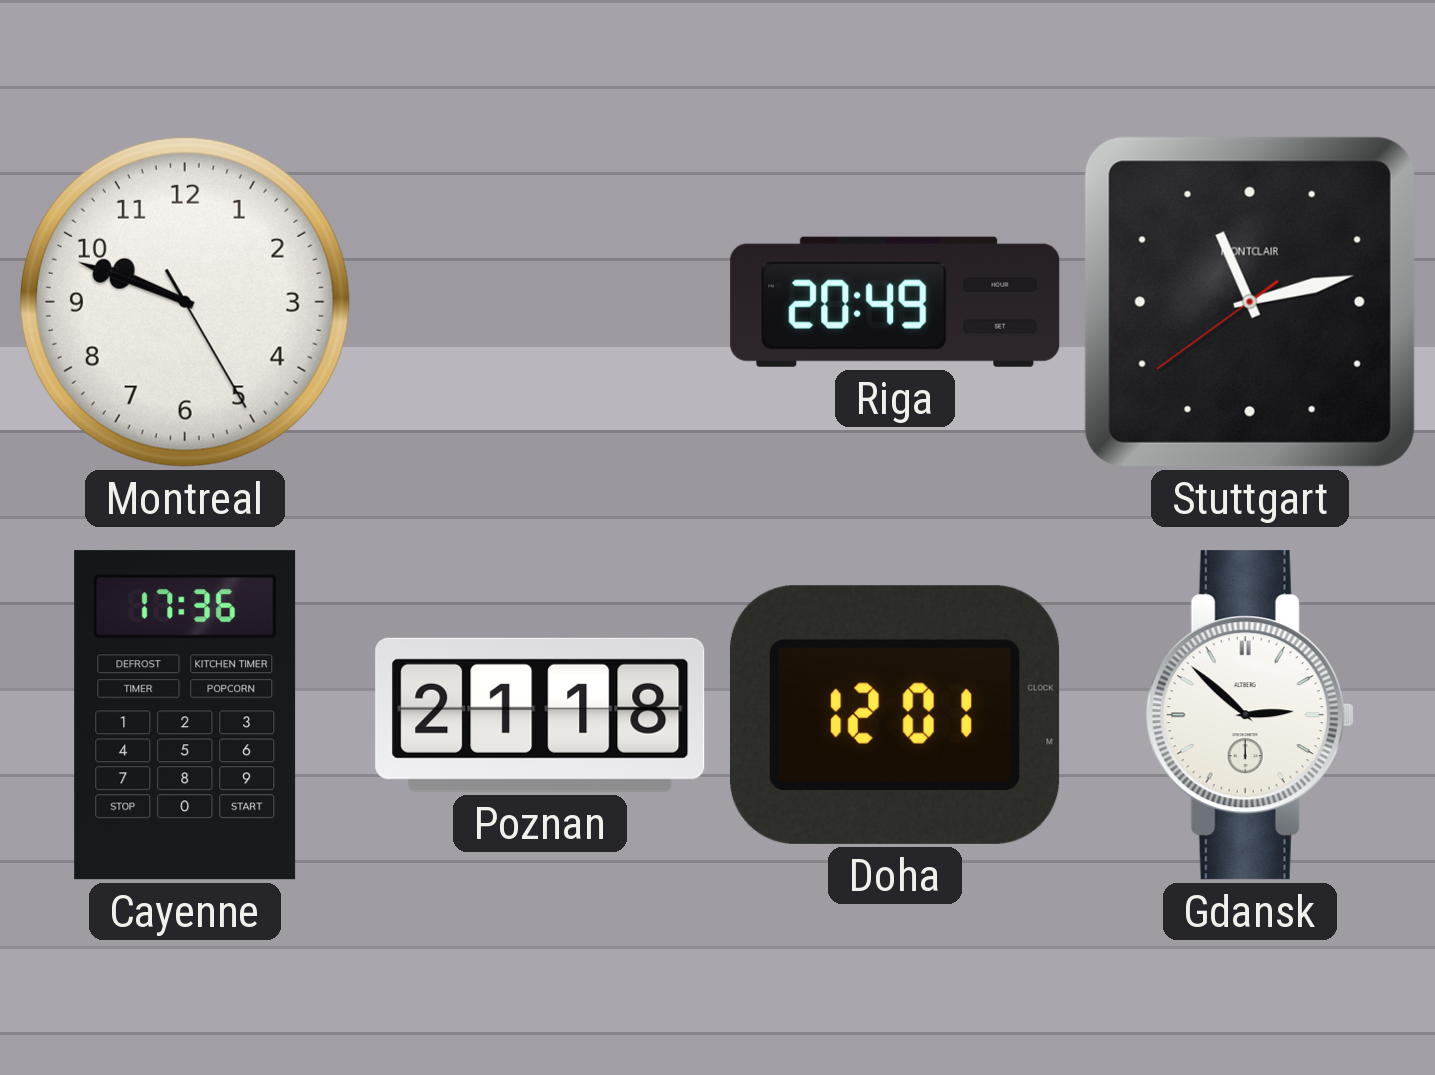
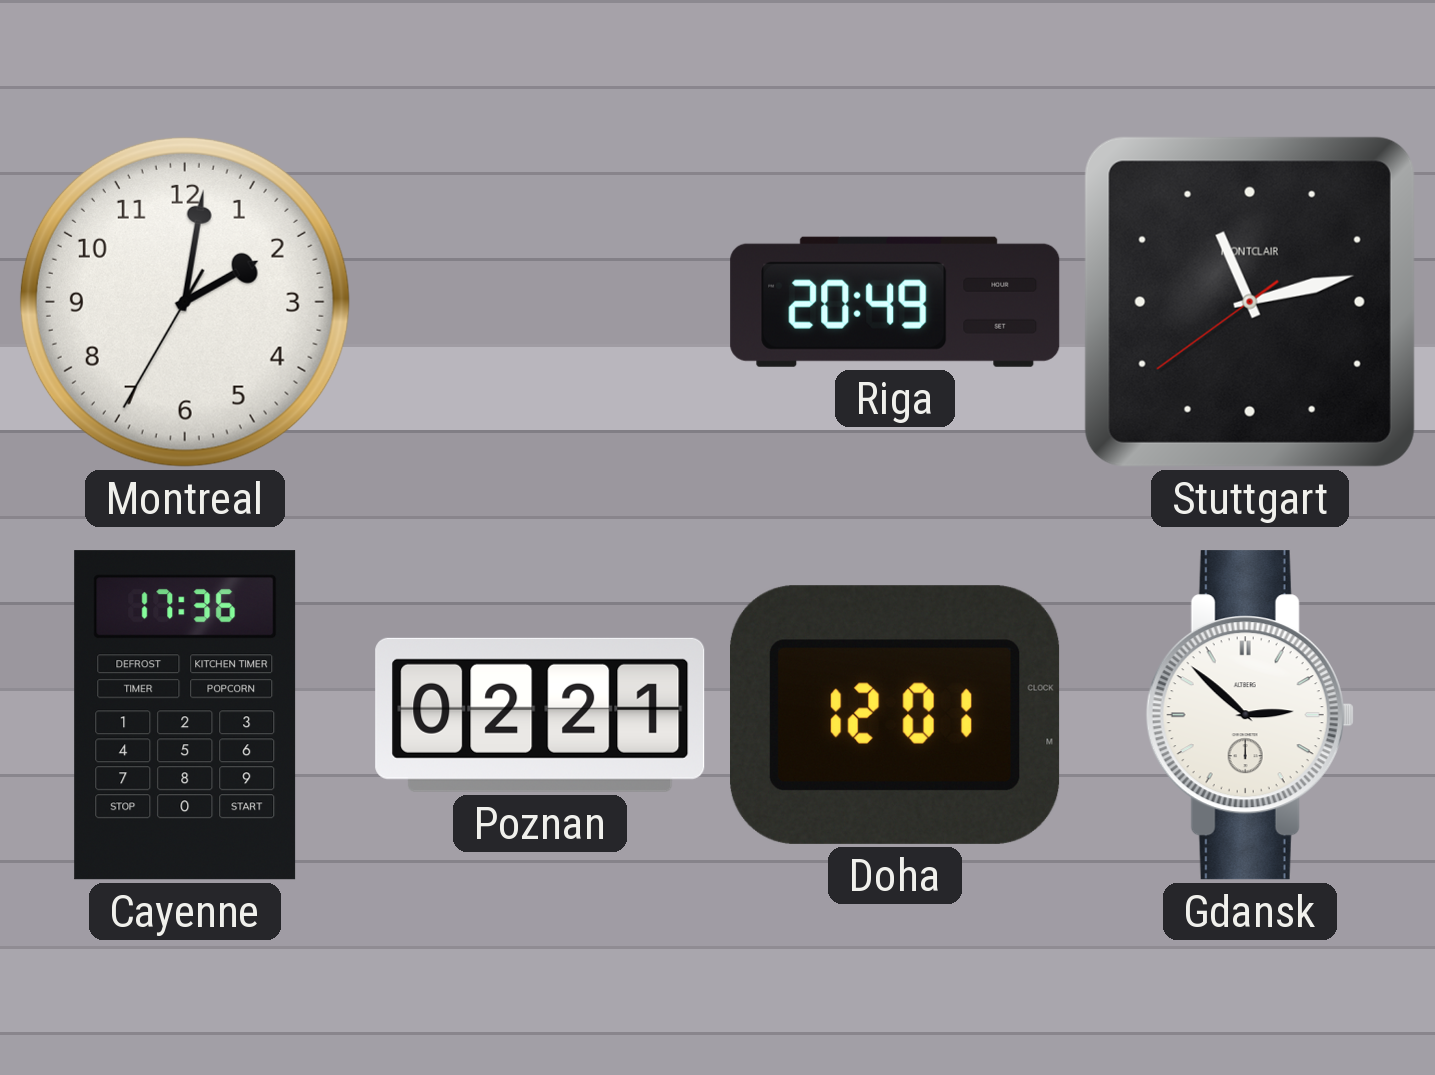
Montreal: 9:48 -> 2:01 (185, 302)
Poznan: 21:18 -> 02:21 (540, 715)
